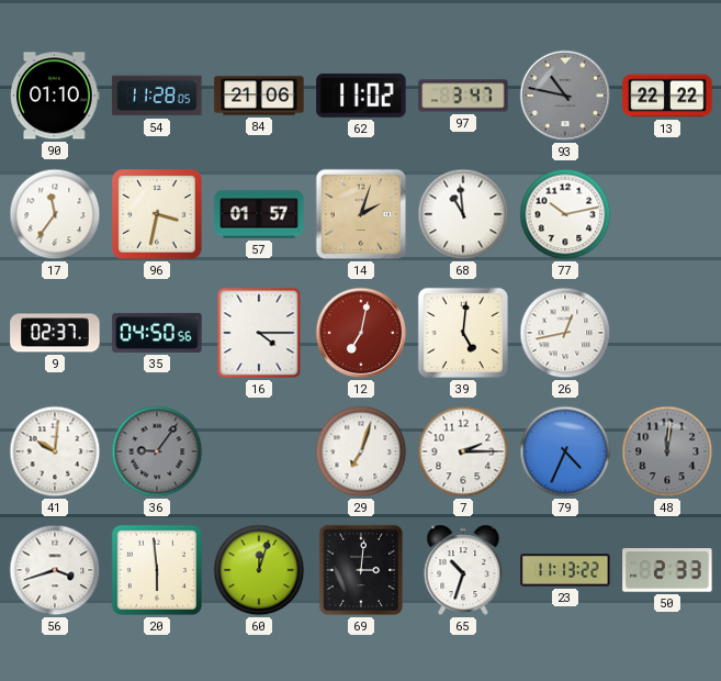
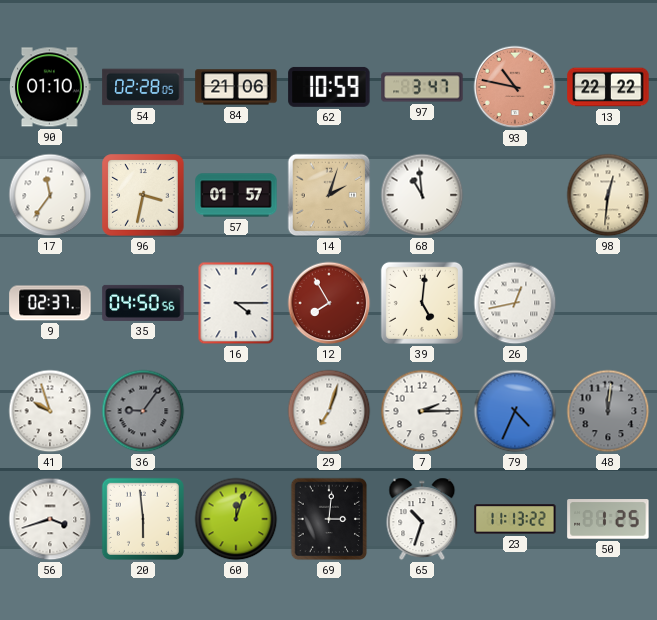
54: 11:28 -> 02:28 (143, 87)
62: 11:02 -> 10:59 (329, 87)
93 dial: grey -> salmon (515, 87)
77: 10:13 -> none (565, 214)
98: none -> 12:31 (608, 195)
12: 7:02 -> 7:55 (329, 303)
41: 10:01 -> 9:57 (50, 411)
50: 2:33 -> 1:25 (608, 519)
